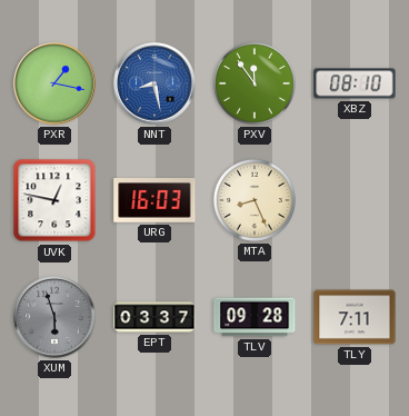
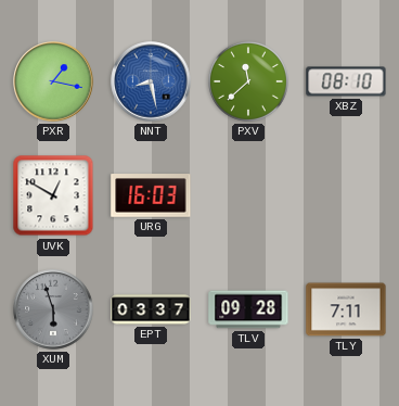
PXV: 11:54 -> 11:38 (248, 81)
UVK: 12:47 -> 12:50 (53, 195)
MTA: 8:26 -> none (255, 200)
